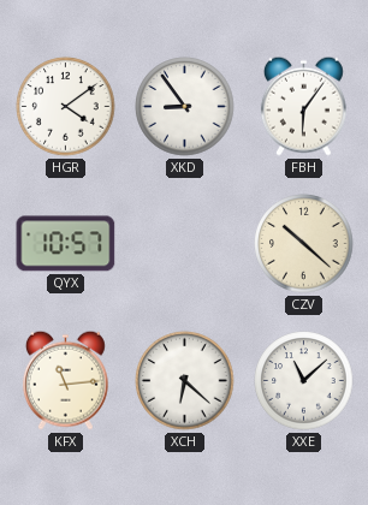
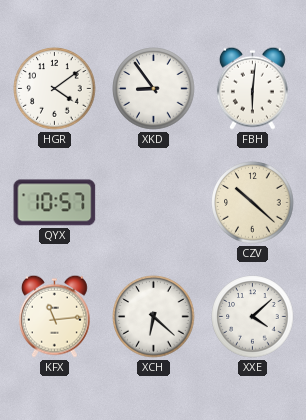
FBH: 6:06 -> 6:01 (252, 88)
XXE: 11:08 -> 4:08 (253, 317)
